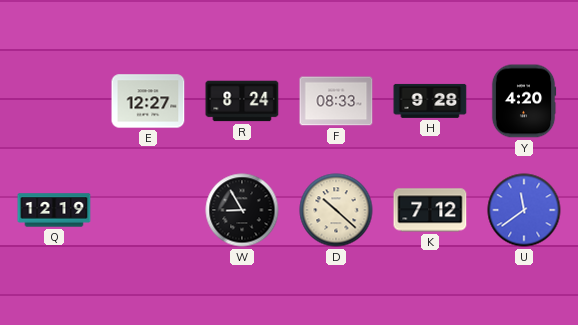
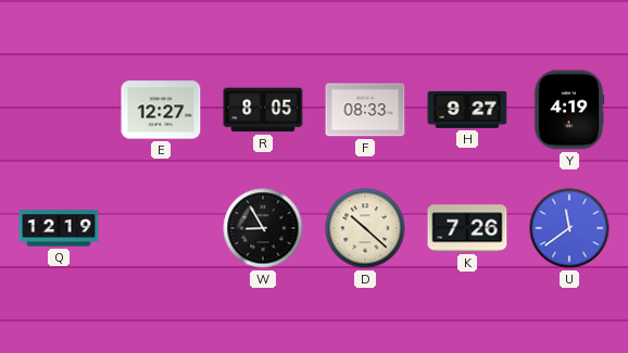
R: 8:24 -> 8:05 (263, 110)
H: 9:28 -> 9:27 (467, 110)
Y: 4:20 -> 4:19 (569, 110)
K: 7:12 -> 7:26 (467, 228)
